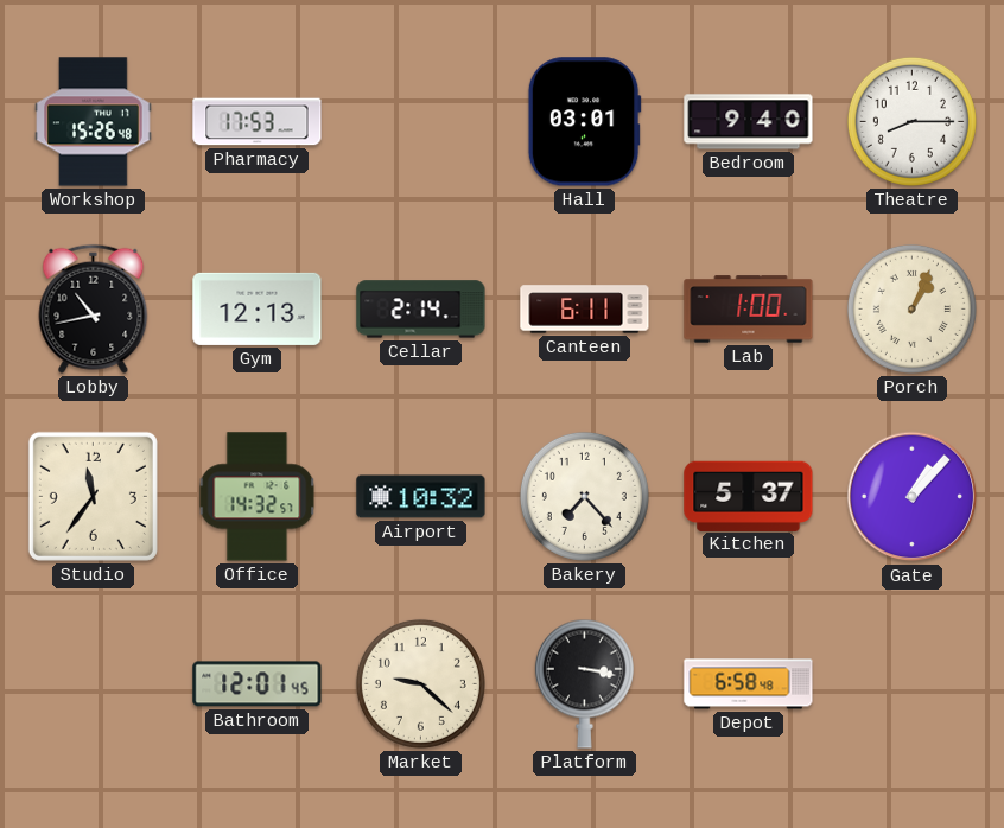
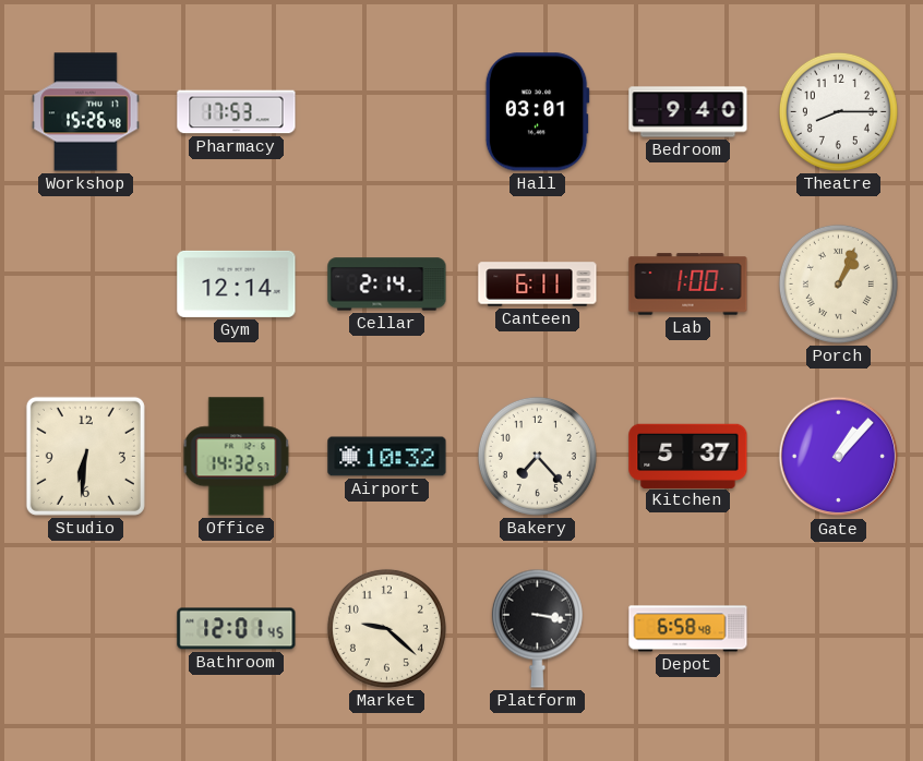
Lobby: 10:43 -> none (94, 308)
Gym: 12:13 -> 12:14 (237, 283)
Studio: 11:36 -> 6:31 (85, 456)
